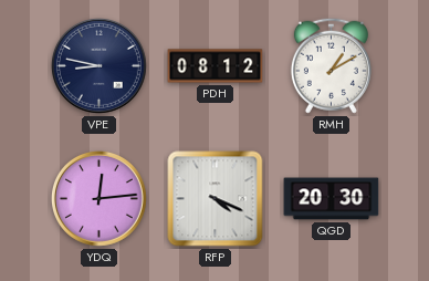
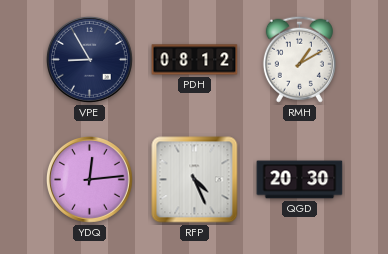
VPE: 8:47 -> 8:55 (89, 59)
RFP: 4:19 -> 4:26 (195, 180)
